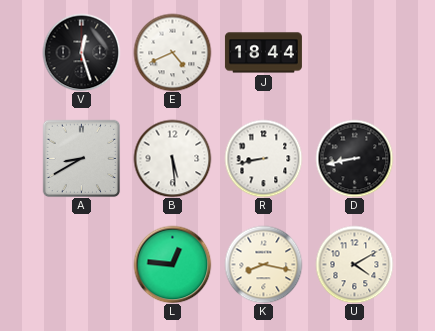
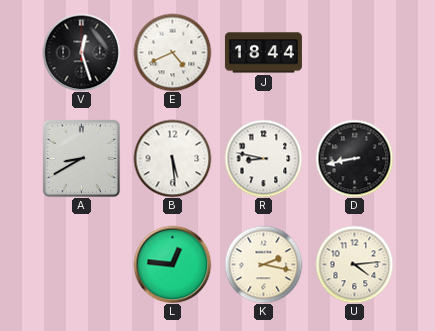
R: 8:43 -> 8:47 (263, 158)
K: 8:17 -> 2:17 (263, 264)
U: 4:10 -> 4:14 (354, 264)
